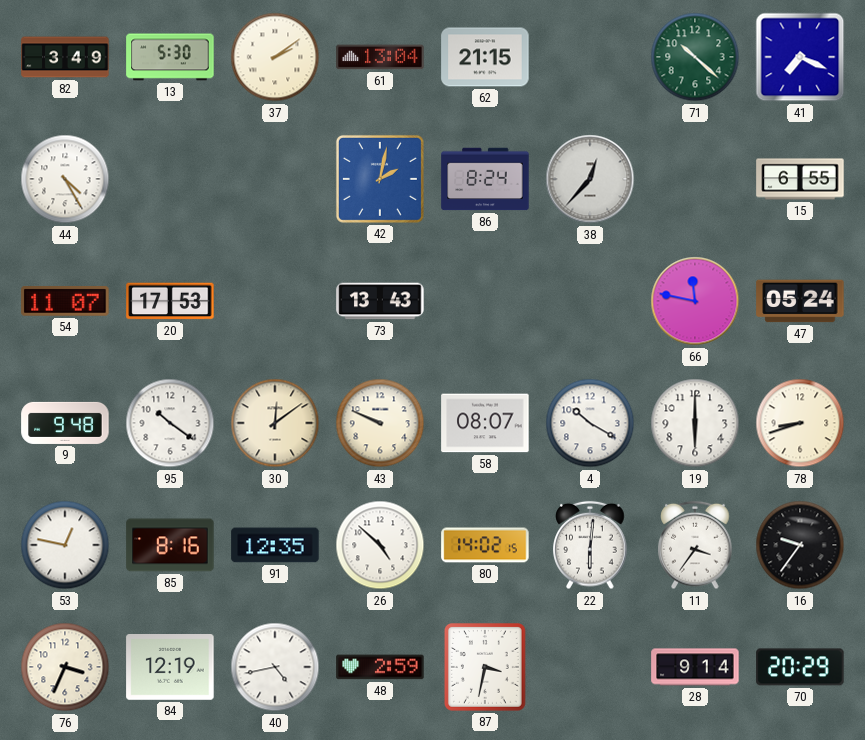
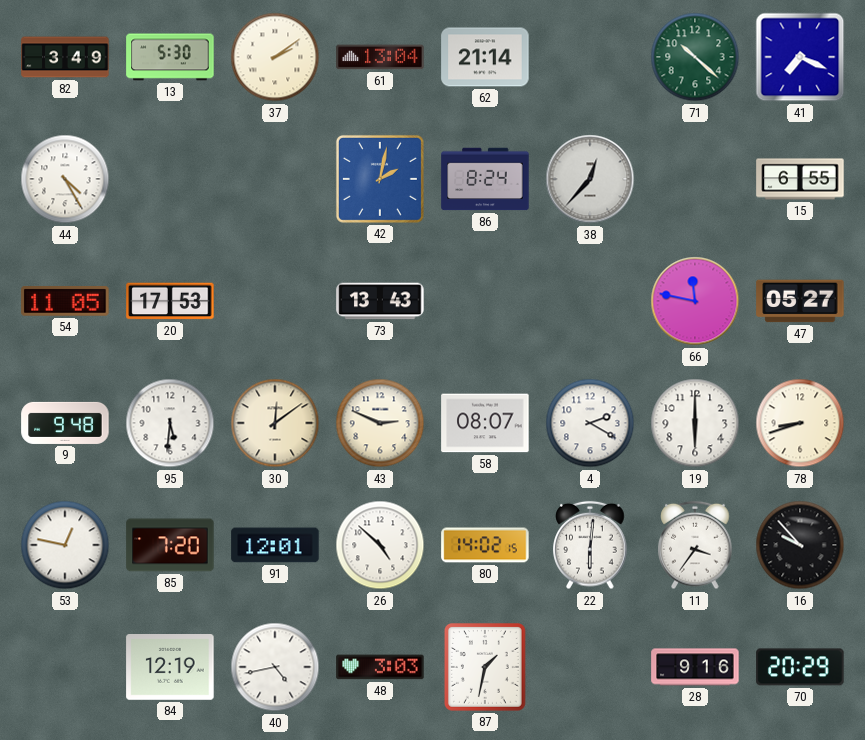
62: 21:15 -> 21:14 (485, 57)
54: 11:07 -> 11:05 (65, 301)
47: 05:24 -> 05:27 (800, 301)
95: 10:21 -> 5:31 (170, 423)
43: 9:49 -> 2:49 (380, 423)
4: 10:20 -> 2:20 (590, 423)
85: 8:16 -> 7:20 (170, 545)
91: 12:35 -> 12:01 (275, 545)
16: 9:36 -> 9:53 (800, 545)
76: 3:34 -> none (65, 667)
48: 2:59 -> 3:03 (380, 667)
87: 3:32 -> 1:32 (485, 668)
28: 9:14 -> 9:16 (695, 667)
